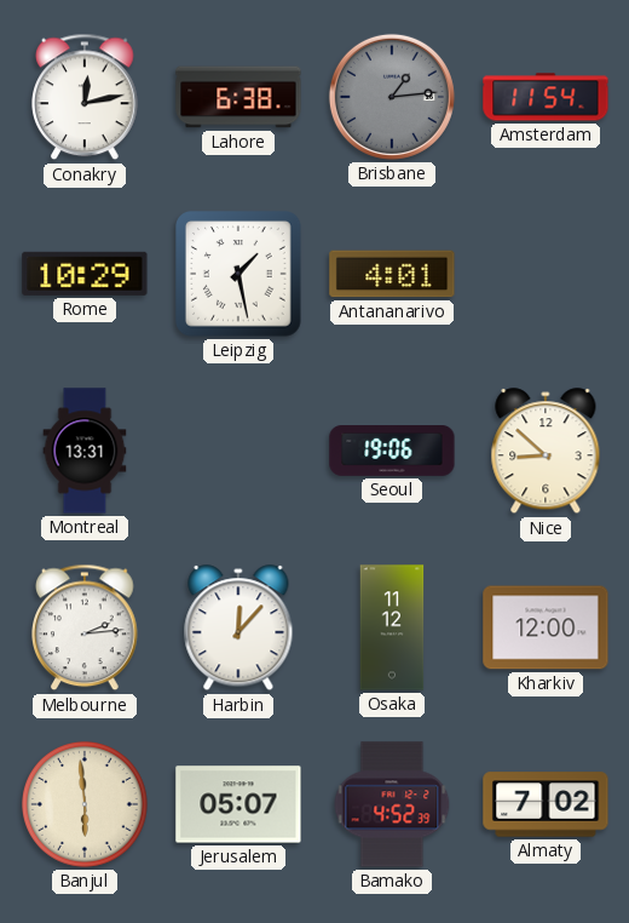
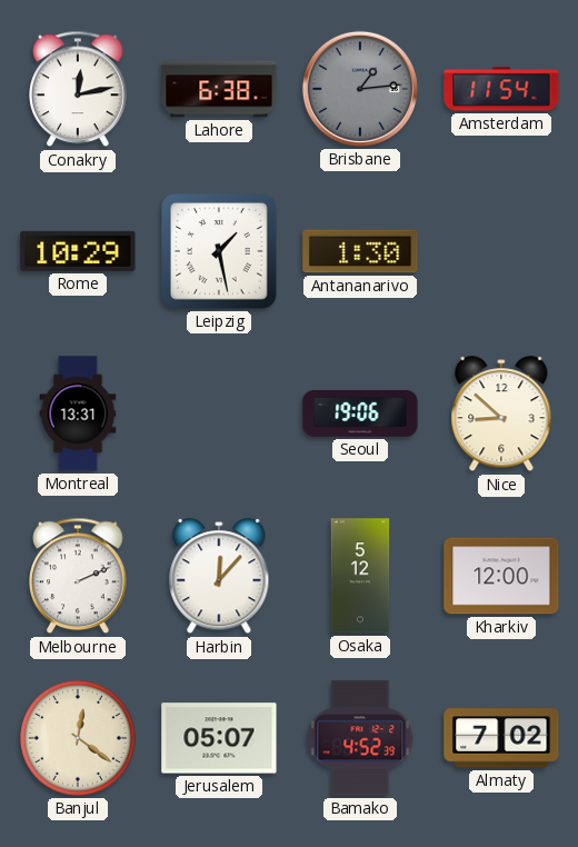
Antananarivo: 4:01 -> 1:30 (360, 251)
Melbourne: 2:14 -> 2:11 (79, 576)
Osaka: 11:12 -> 5:12 (360, 576)
Banjul: 5:59 -> 12:21 (78, 738)
